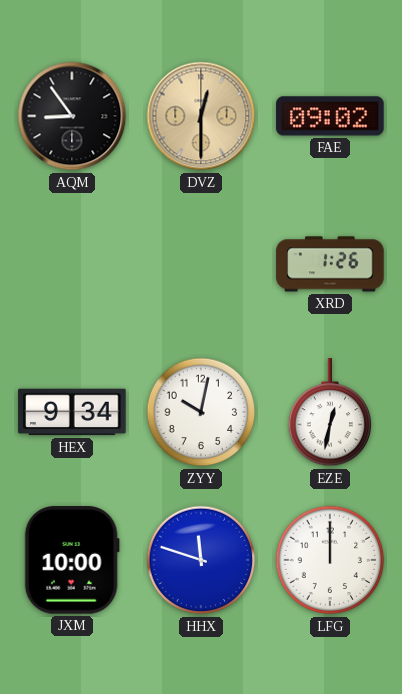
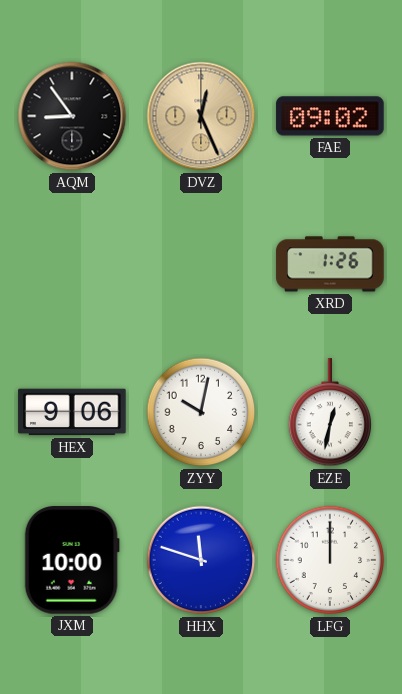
DVZ: 12:30 -> 12:26 (201, 116)
HEX: 9:34 -> 9:06 (72, 412)
